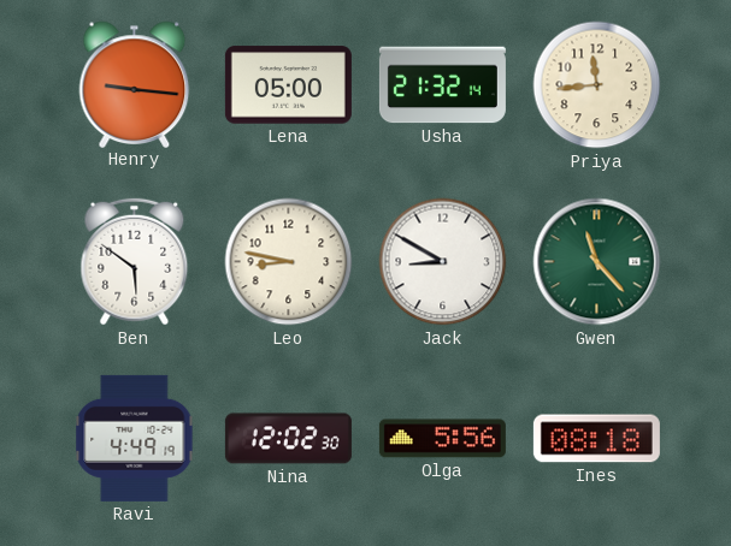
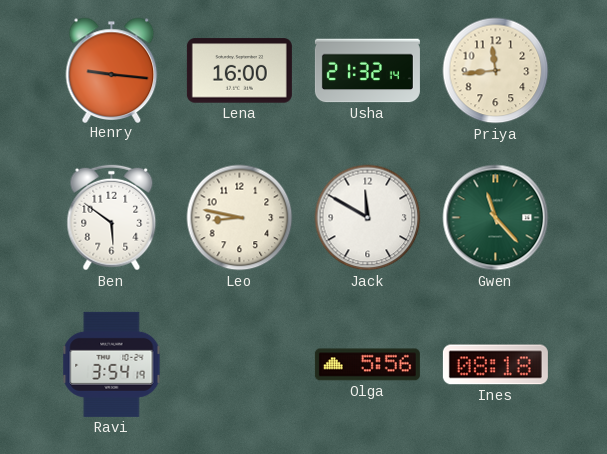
Lena: 05:00 -> 16:00 (239, 71)
Jack: 8:50 -> 11:50 (368, 218)
Ravi: 4:49 -> 3:54 (112, 364)
Nina: 12:02 -> none (288, 439)
